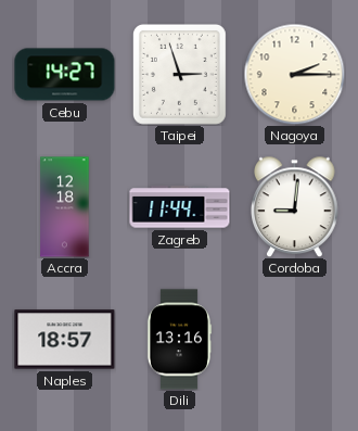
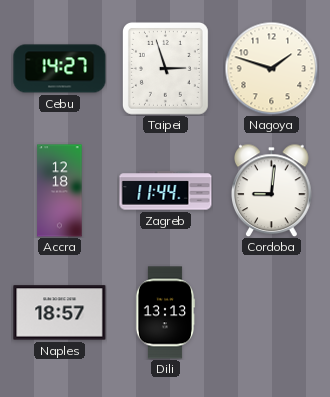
Nagoya: 2:15 -> 1:48 (271, 68)
Dili: 13:16 -> 13:13 (165, 313)
